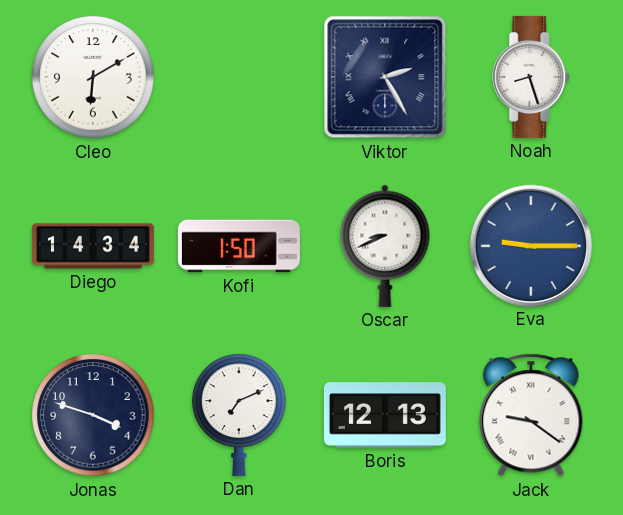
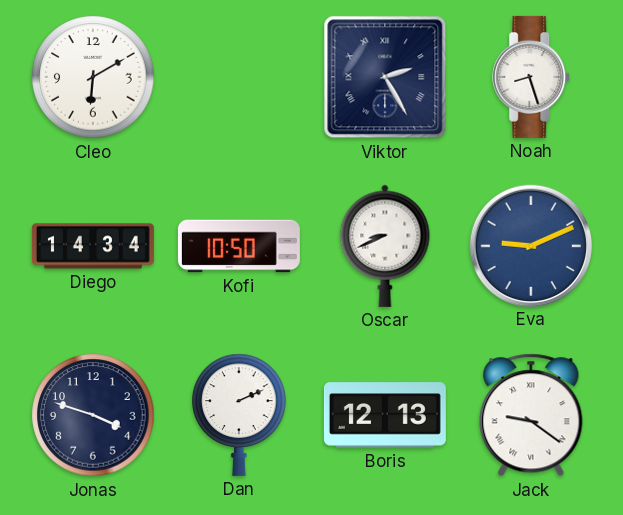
Kofi: 1:50 -> 10:50 (239, 246)
Eva: 9:15 -> 9:11 (530, 245)
Dan: 7:11 -> 2:11 (239, 415)
